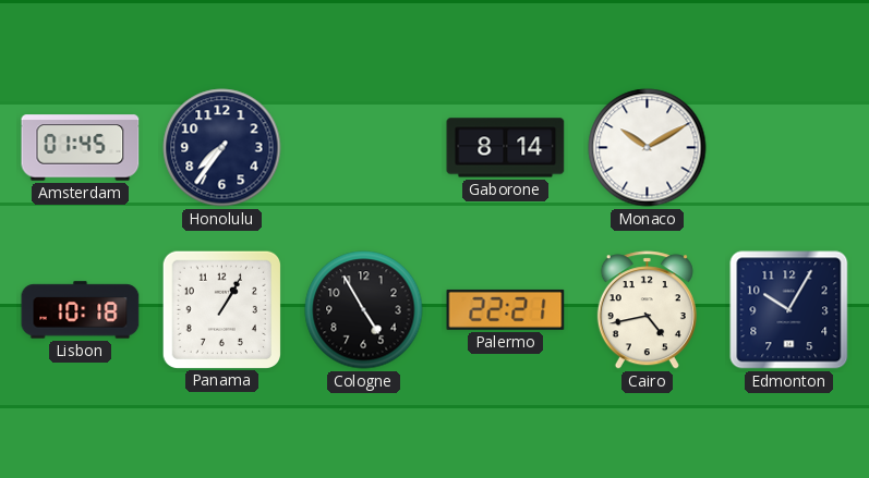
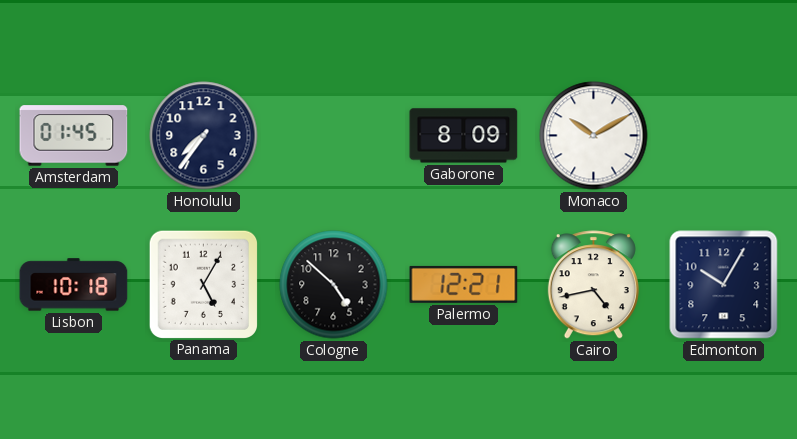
Gaborone: 8:14 -> 8:09 (464, 136)
Panama: 1:05 -> 5:05 (203, 284)
Cologne: 4:55 -> 4:52 (334, 285)
Palermo: 22:21 -> 12:21 (464, 284)
